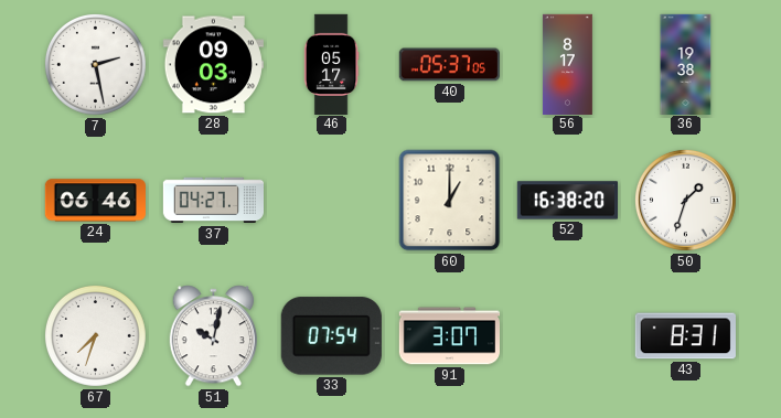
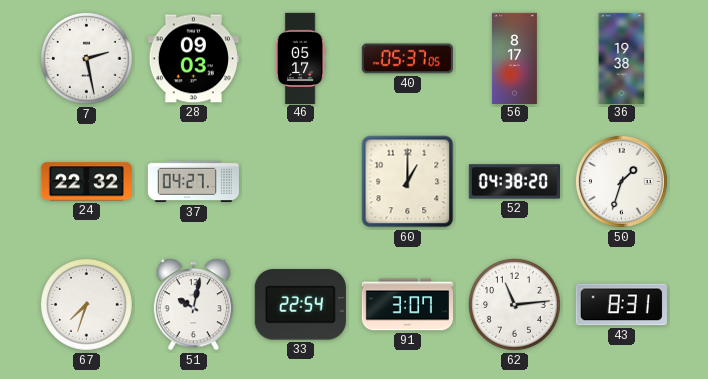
24: 06:46 -> 22:32 (86, 182)
52: 16:38 -> 04:38 (514, 182)
33: 07:54 -> 22:54 (300, 305)
62: none -> 11:14 (514, 304)
